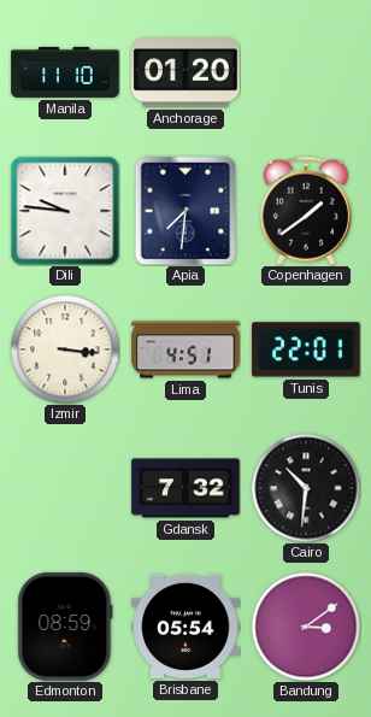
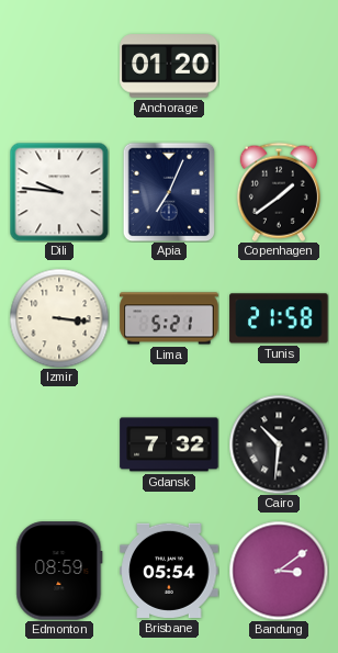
Manila: 11:10 -> none (65, 72)
Apia: 7:31 -> 7:04 (169, 192)
Lima: 4:51 -> 5:21 (169, 318)
Tunis: 22:01 -> 21:58 (279, 318)
